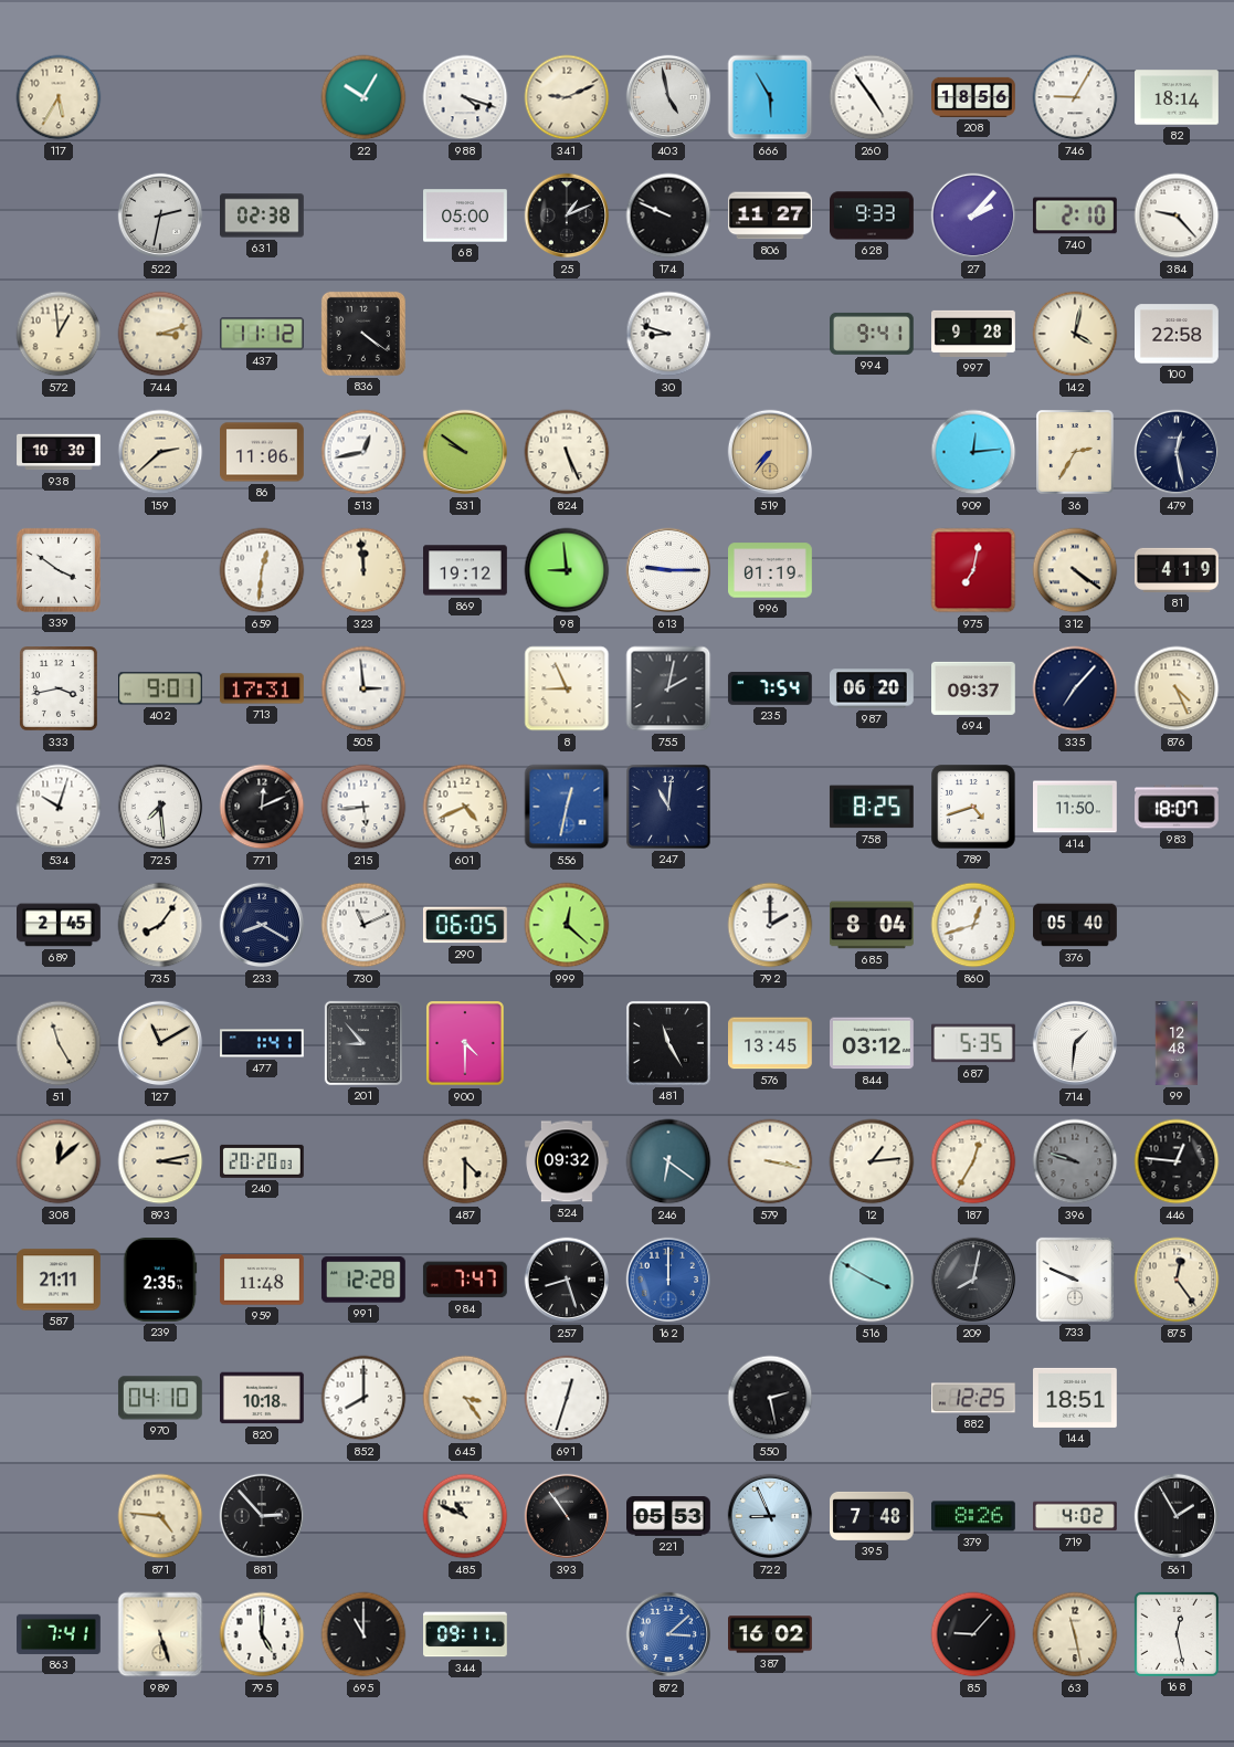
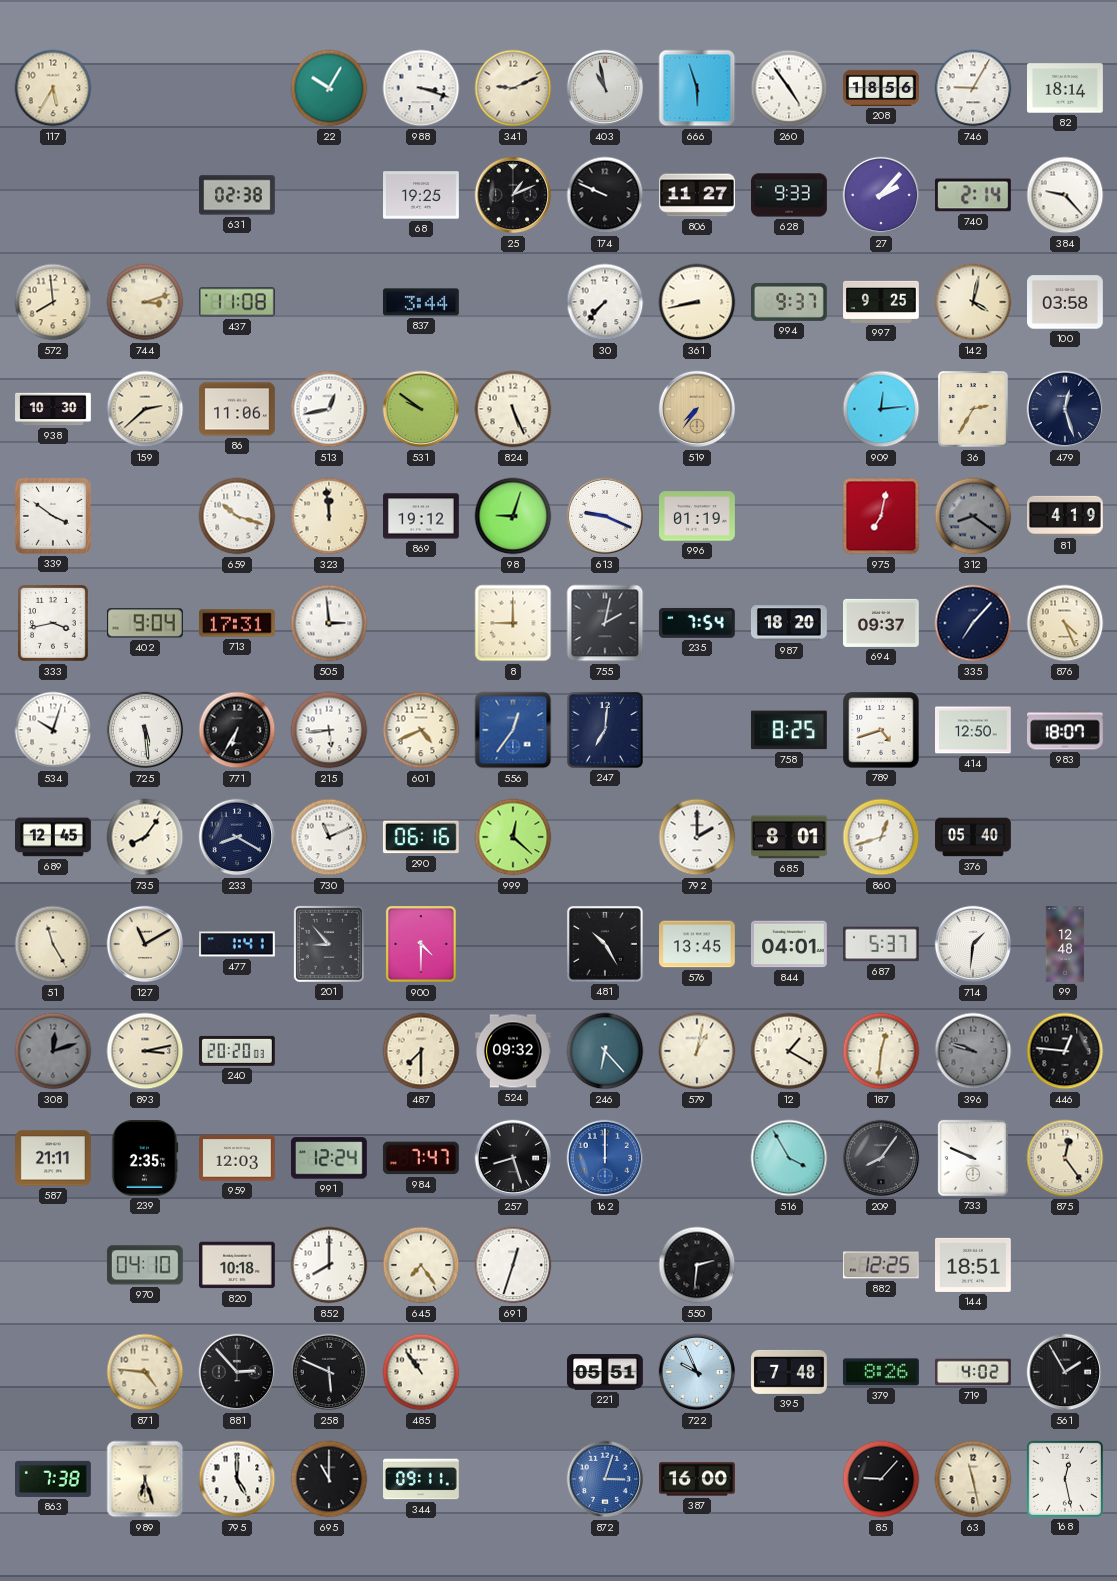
988: 4:18 -> 3:18 (421, 88)
403: 4:58 -> 10:58 (605, 88)
666: 5:55 -> 5:57 (697, 88)
522: 2:32 -> none (160, 215)
68: 05:00 -> 19:25 (422, 195)
740: 2:10 -> 2:14 (973, 195)
572: 12:59 -> 7:59 (53, 302)
437: 11:12 -> 11:08 (237, 302)
836: 4:21 -> none (363, 334)
837: none -> 3:44 (421, 302)
30: 8:48 -> 7:37 (605, 302)
361: none -> 8:43 (697, 302)
994: 9:41 -> 9:37 (790, 302)
997: 9:28 -> 9:25 (882, 302)
100: 22:58 -> 03:58 (1066, 302)
479: 12:28 -> 12:27 (1065, 409)
659: 12:31 -> 10:18 (237, 516)
98: 8:59 -> 9:03 (513, 516)
613: 9:15 -> 9:19 (605, 516)
312: 4:21 -> 8:21 (973, 516)
312 dial: cream -> grey (973, 516)
402: 9:01 -> 9:04 (145, 623)
8: 8:56 -> 9:00 (513, 623)
987: 06:20 -> 18:20 (789, 623)
725: 7:29 -> 5:29 (145, 730)
771: 12:11 -> 6:35 (237, 730)
556: 12:32 -> 12:36 (513, 730)
247: 11:01 -> 7:01 (605, 730)
414: 11:50 -> 12:50 (974, 730)
689: 2:45 -> 12:45 (54, 837)
290: 06:05 -> 06:16 (421, 837)
685: 8:04 -> 8:01 (790, 837)
481: 11:25 -> 10:25 (605, 944)
844: 03:12 -> 04:01 (790, 944)
687: 5:35 -> 5:37 (882, 944)
308: 12:08 -> 12:12 (53, 1051)
308 dial: cream -> grey (53, 1051)
487: 4:30 -> 7:30 (421, 1051)
246: 6:21 -> 6:23 (605, 1051)
579: 3:17 -> 1:02 (697, 1051)
12: 1:14 -> 1:20 (789, 1051)
187: 12:35 -> 12:31 (881, 1051)
959: 11:48 -> 12:03 (238, 1158)
991: 12:28 -> 12:24 (329, 1158)
516: 3:50 -> 3:55 (789, 1158)
209: 8:02 -> 8:06 (881, 1158)
645: 3:24 -> 7:24 (421, 1265)
550: 2:28 -> 2:31 (697, 1265)
258: none -> 5:49 (329, 1372)
485: 10:49 -> 10:54 (421, 1372)
393: 10:54 -> none (567, 1516)
221: 05:53 -> 05:51 (606, 1372)
722: 8:56 -> 9:56 (697, 1372)
863: 7:41 -> 7:38 (54, 1479)
989: 5:27 -> 6:27 (145, 1479)
872: 3:08 -> 3:03 (605, 1479)
387: 16:02 -> 16:00 (698, 1479)
